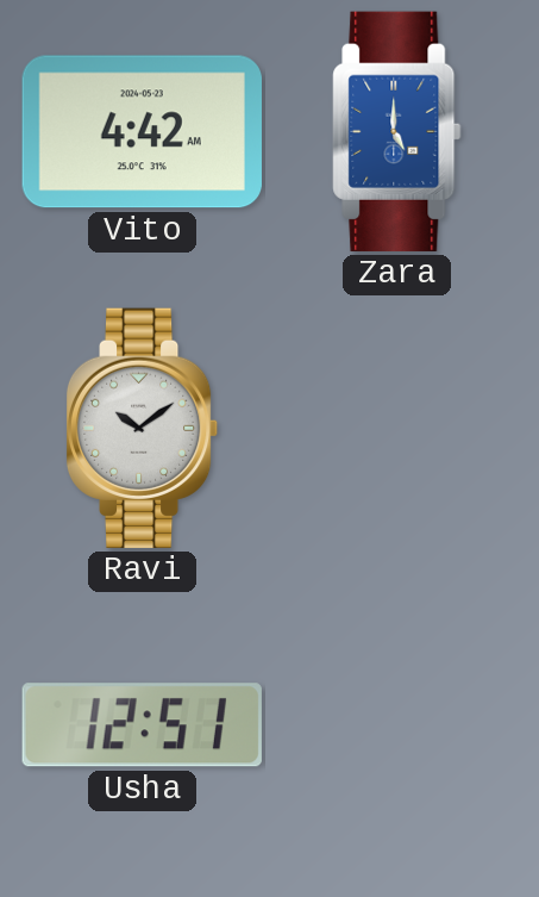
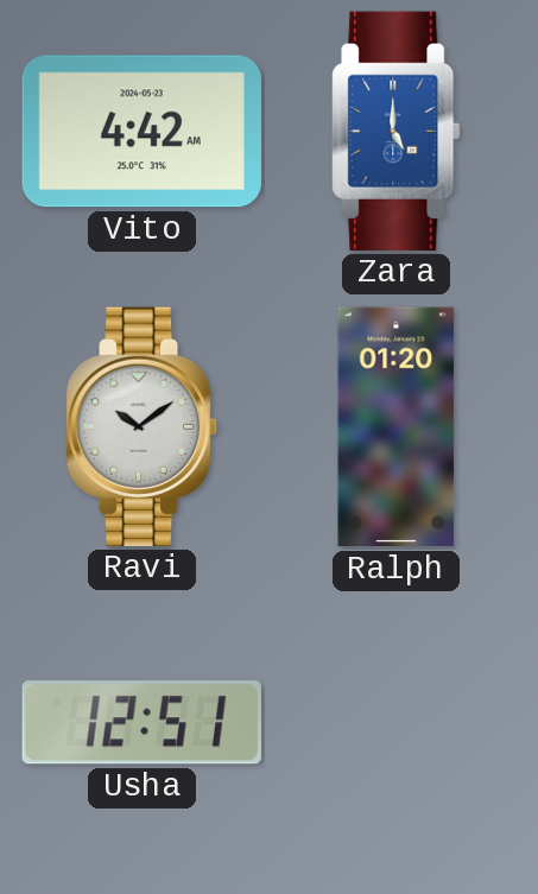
Ralph: none -> 01:20 (397, 427)
